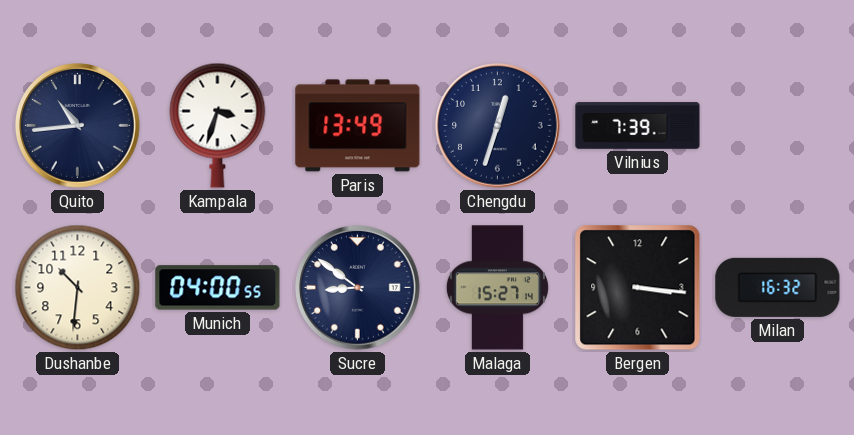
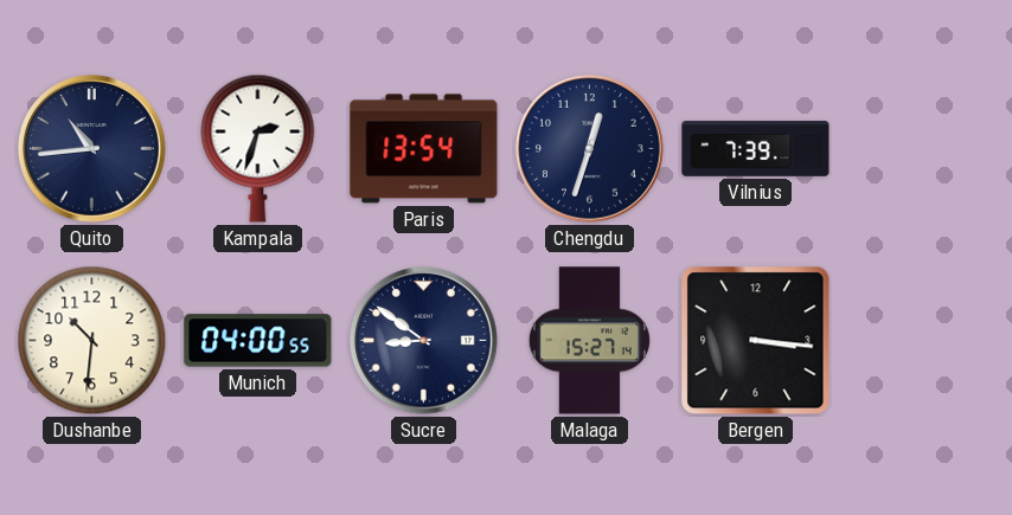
Kampala: 3:33 -> 2:33 (258, 148)
Paris: 13:49 -> 13:54 (424, 149)
Milan: 16:32 -> none (778, 287)
